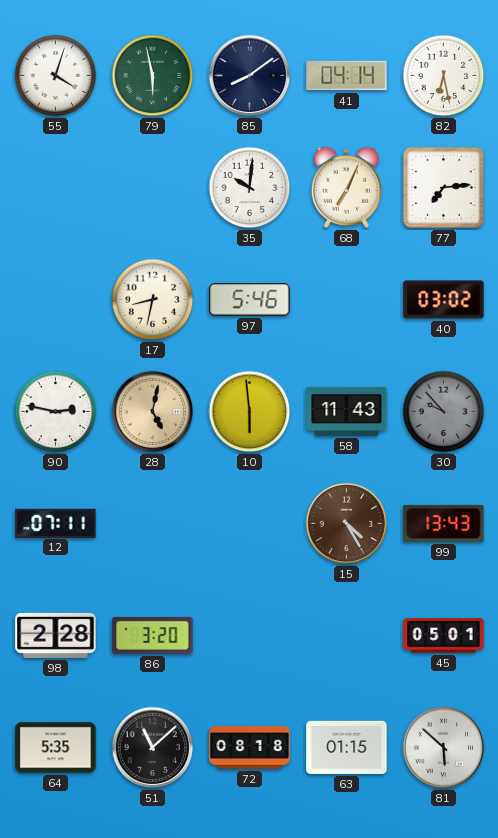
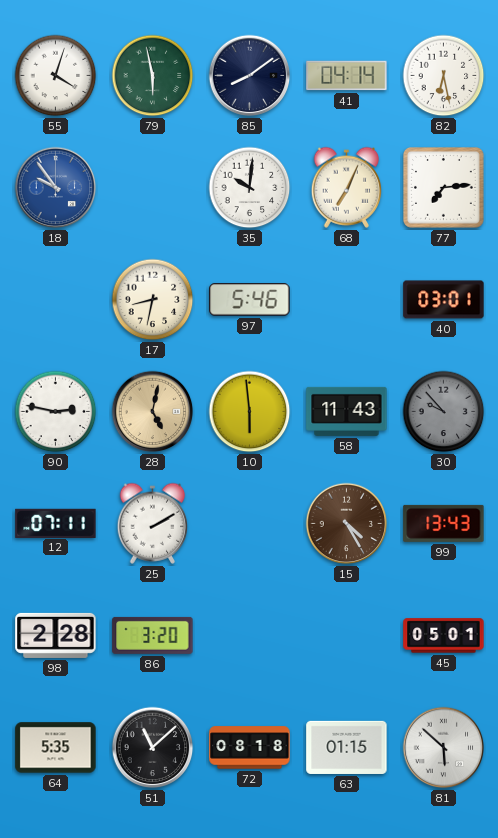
18: none -> 9:54 (56, 188)
40: 03:02 -> 03:01 (444, 300)
25: none -> 2:10 (153, 523)
